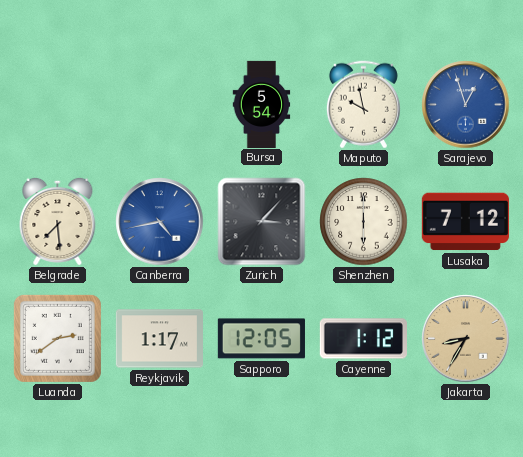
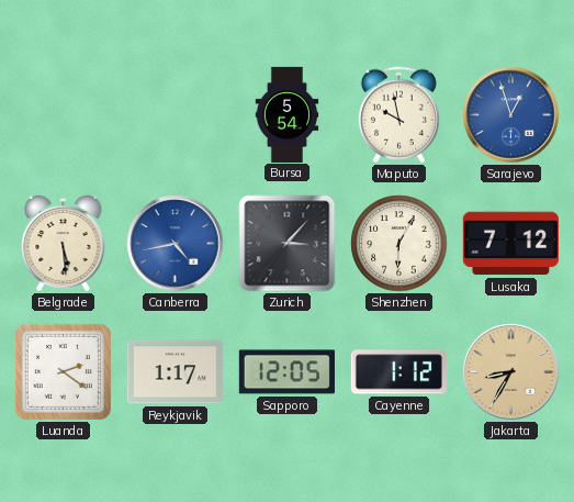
Belgrade: 7:29 -> 5:29 (64, 243)
Shenzhen: 6:00 -> 6:05 (399, 244)
Luanda: 2:39 -> 2:21 (63, 371)
